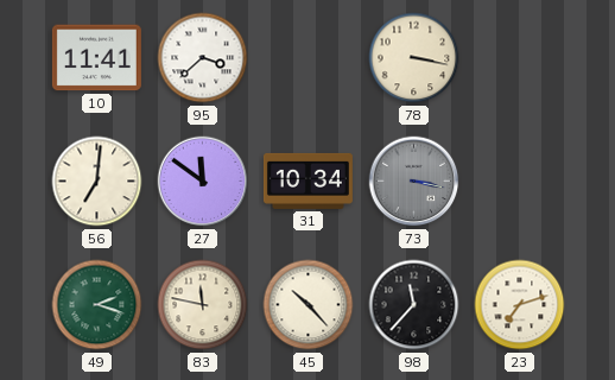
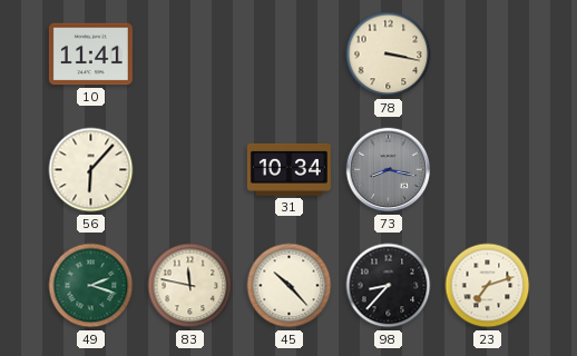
95: 3:38 -> none (203, 58)
56: 7:01 -> 6:07 (91, 170)
27: 11:51 -> none (203, 182)
73: 3:17 -> 8:17 (389, 170)
98: 11:37 -> 8:37 (389, 286)
